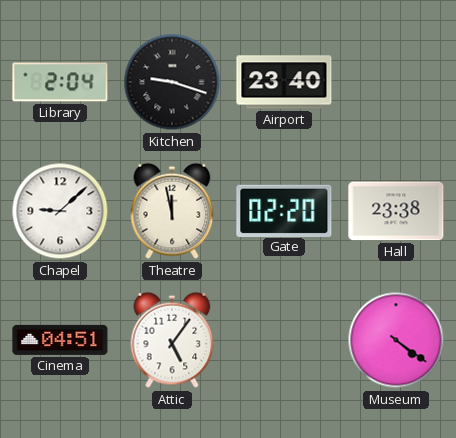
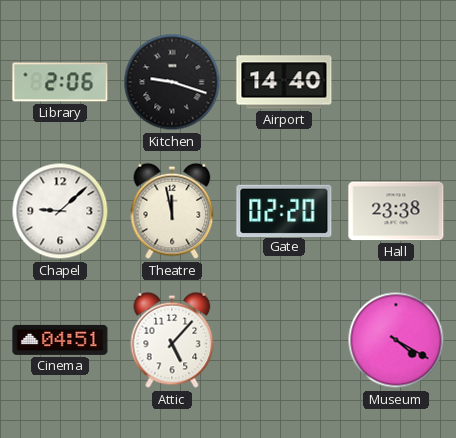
Library: 2:04 -> 2:06 (60, 82)
Airport: 23:40 -> 14:40 (284, 82)
Attic: 5:06 -> 5:07 (172, 340)
Museum: 4:21 -> 4:20 (396, 340)
